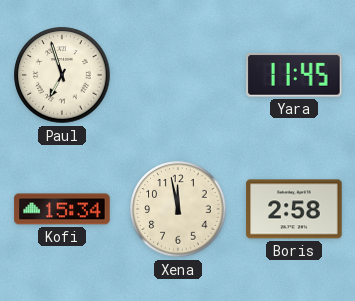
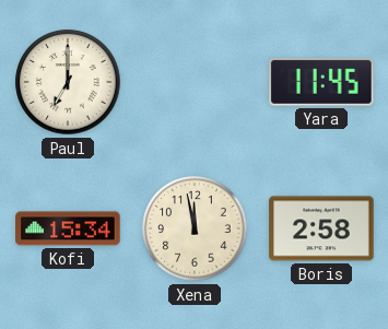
Paul: 6:57 -> 7:00 (68, 82)
